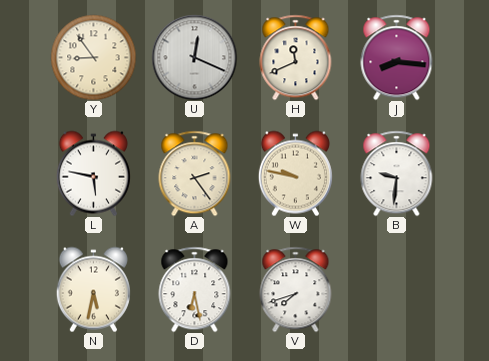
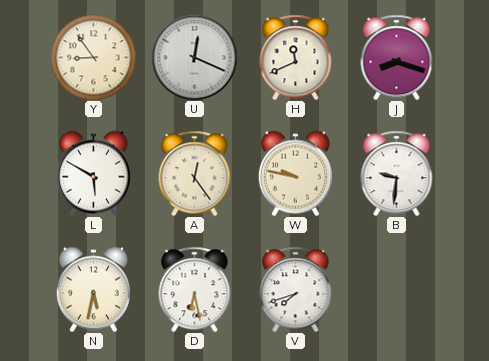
J: 8:16 -> 8:18 (397, 57)
L: 5:47 -> 5:50 (93, 173)
A: 2:24 -> 12:24 (195, 173)
